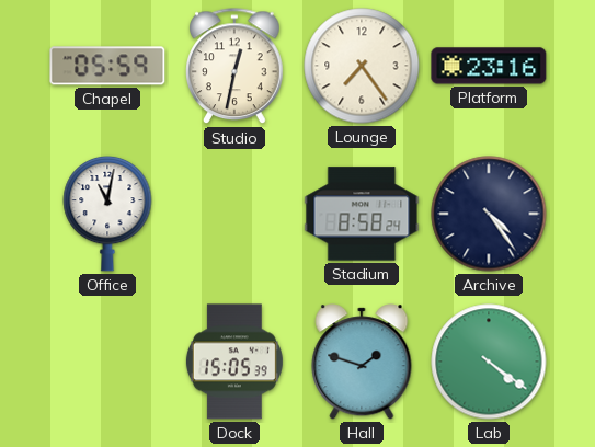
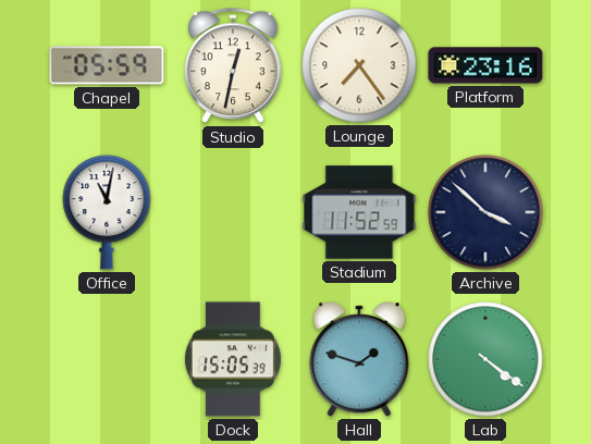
Stadium: 8:58 -> 11:52 (359, 212)
Archive: 4:24 -> 3:52 (485, 212)
